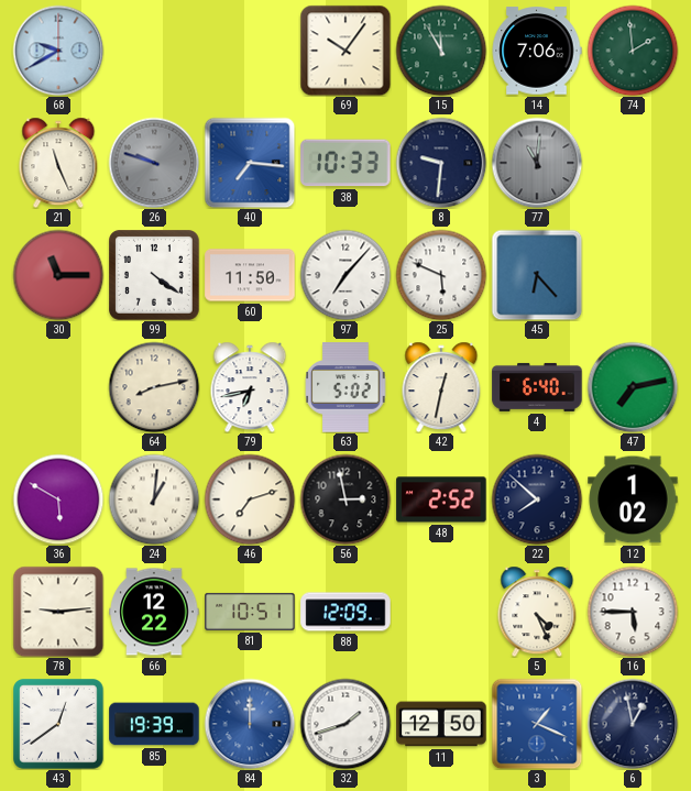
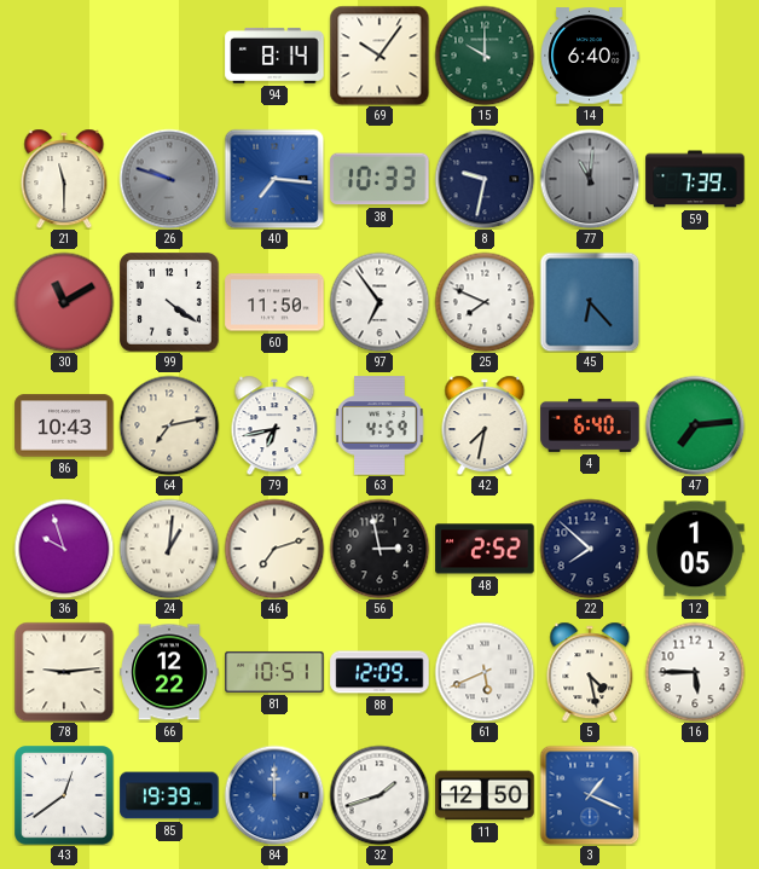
68: 9:40 -> none (58, 51)
94: none -> 8:14 (274, 56)
15: 11:55 -> 10:00 (485, 56)
14: 7:06 -> 6:40 (590, 56)
74: 1:59 -> none (633, 51)
21: 11:26 -> 11:30 (64, 179)
8: 9:31 -> 9:32 (485, 179)
59: none -> 7:39 (695, 179)
30: 11:15 -> 11:10 (64, 302)
97: 7:07 -> 6:54 (379, 302)
25: 5:49 -> 7:49 (485, 302)
86: none -> 10:43 (64, 425)
64: 8:13 -> 7:13 (169, 425)
63: 5:02 -> 4:59 (379, 425)
42: 12:32 -> 7:32 (485, 425)
47: 7:13 -> 7:14 (695, 425)
36: 5:50 -> 9:57 (64, 549)
12: 1:02 -> 1:05 (695, 549)
61: none -> 5:41 (485, 672)
5: 4:26 -> 4:28 (590, 672)
6: 12:58 -> none (633, 724)
